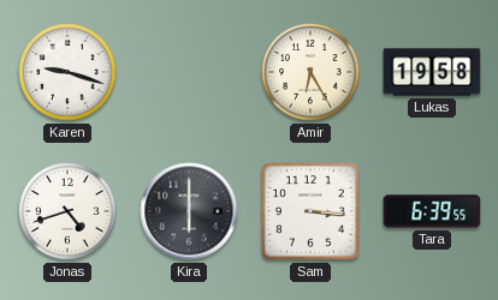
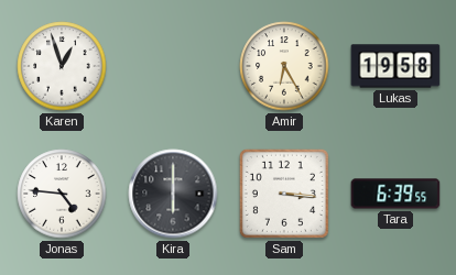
Karen: 9:18 -> 12:57 (62, 66)
Jonas: 4:42 -> 4:46 (62, 194)
